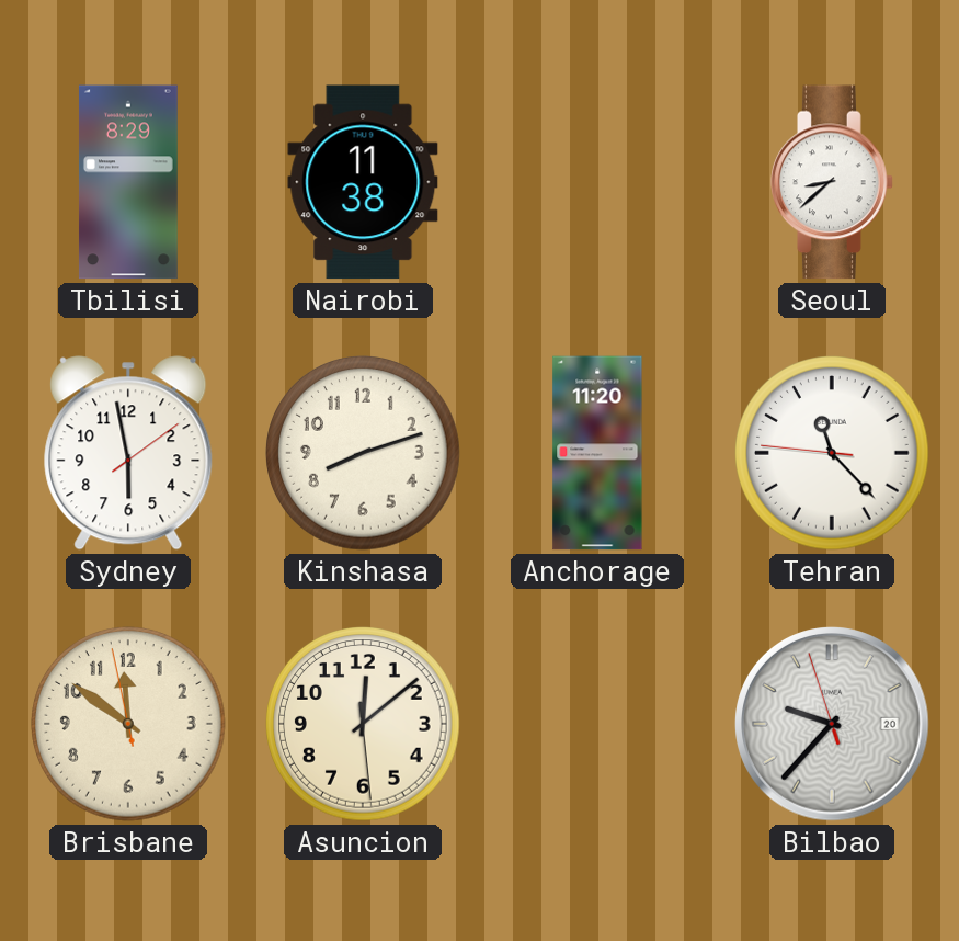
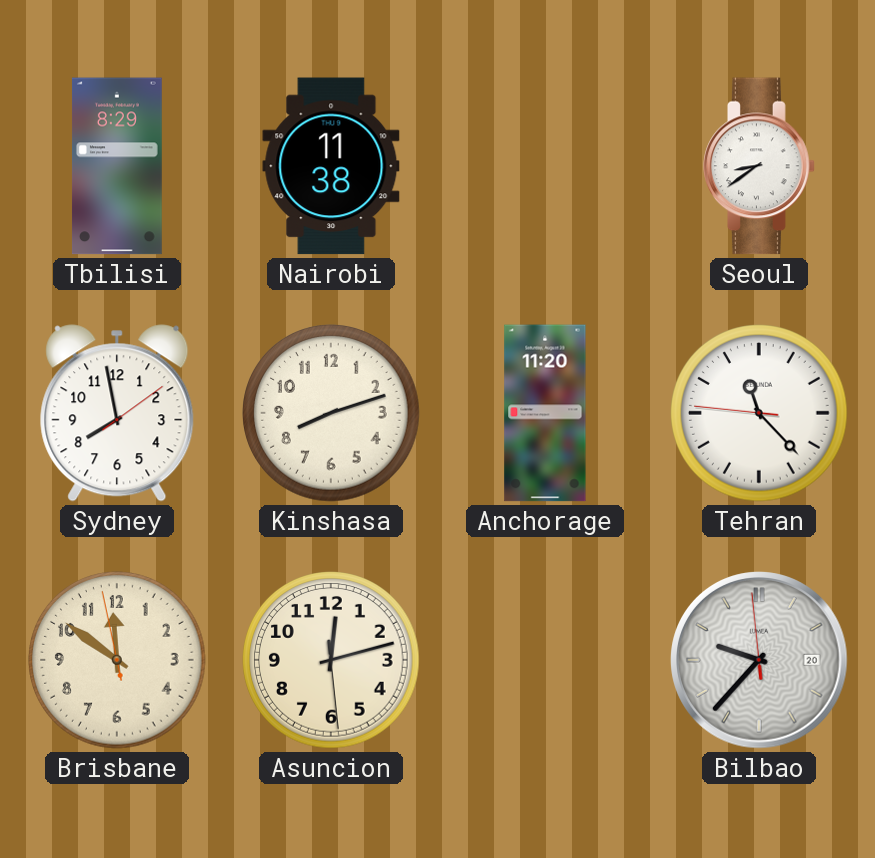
Seoul: 8:38 -> 8:39 (759, 166)
Sydney: 5:58 -> 7:58 (117, 413)
Asuncion: 12:08 -> 12:12 (331, 660)
Bilbao: 9:36:57 -> 9:36:59 (759, 660)
